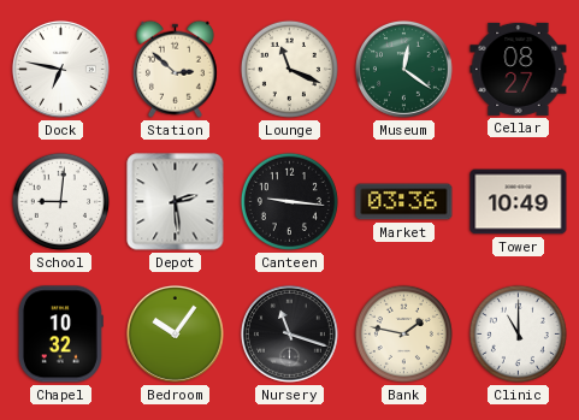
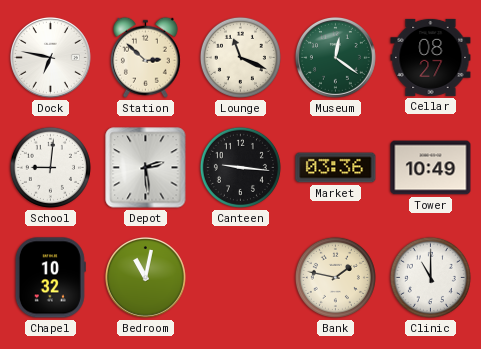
Bedroom: 10:06 -> 11:02 (145, 277)
Nursery: 11:18 -> none (289, 333)
